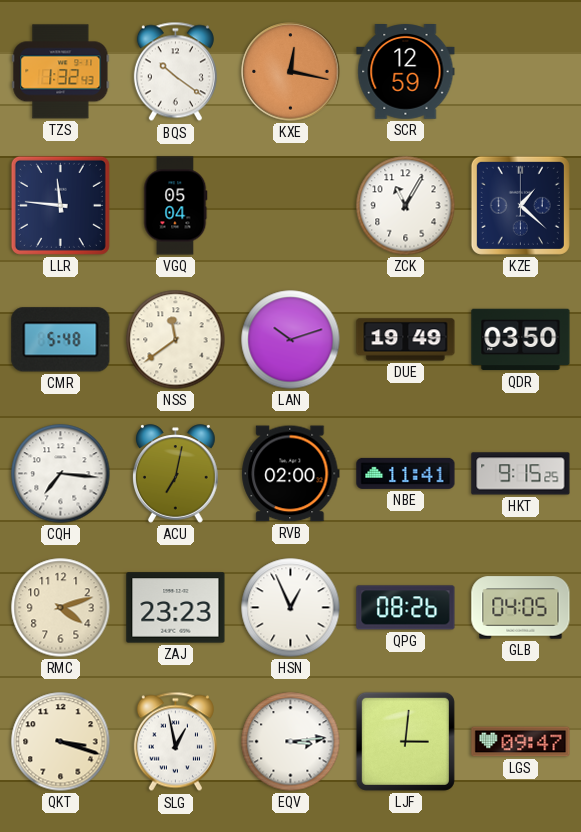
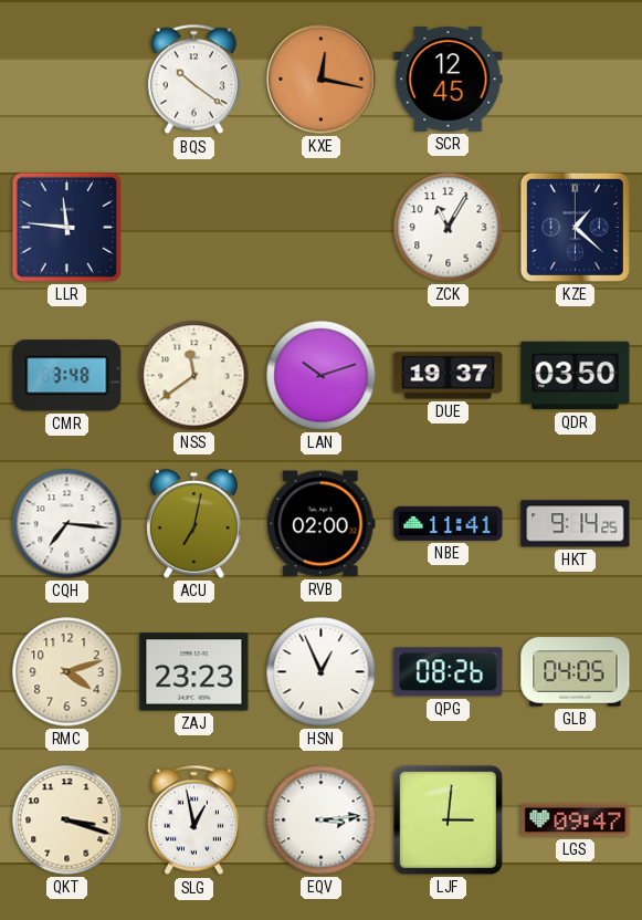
TZS: 1:32 -> none (61, 72)
SCR: 12:59 -> 12:45 (449, 80)
VGQ: 05:04 -> none (176, 206)
CMR: 5:48 -> 3:48 (67, 376)
DUE: 19:49 -> 19:37 (449, 376)
HKT: 9:15 -> 9:14 (576, 524)
